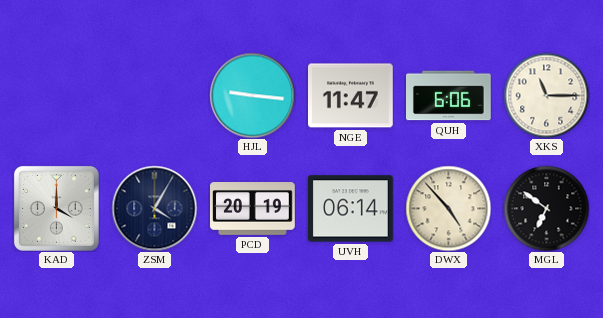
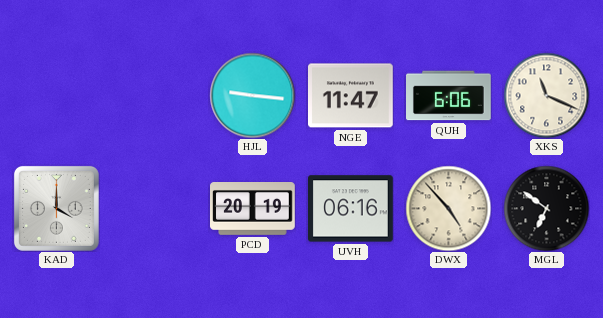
XKS: 11:15 -> 11:19 (546, 95)
ZSM: 4:05 -> none (154, 208)
UVH: 06:14 -> 06:16 (351, 209)
